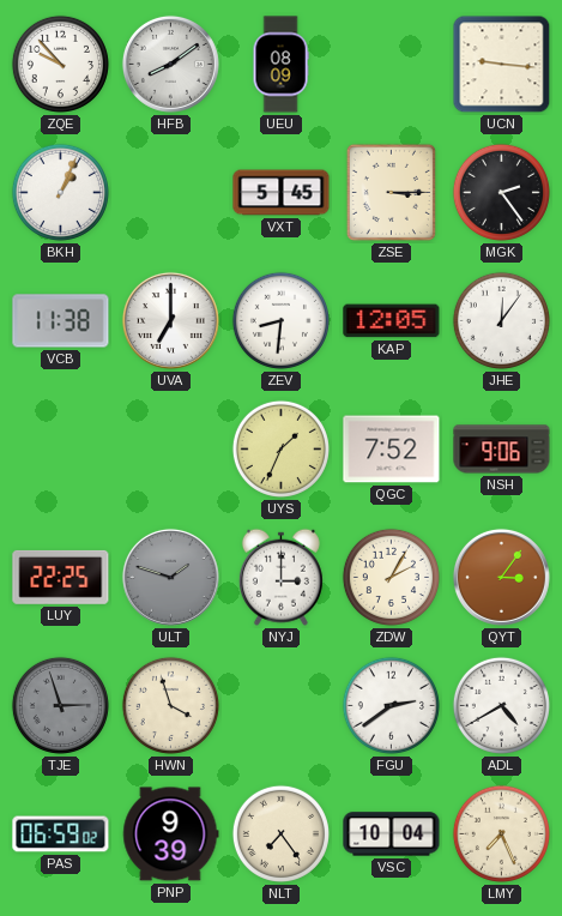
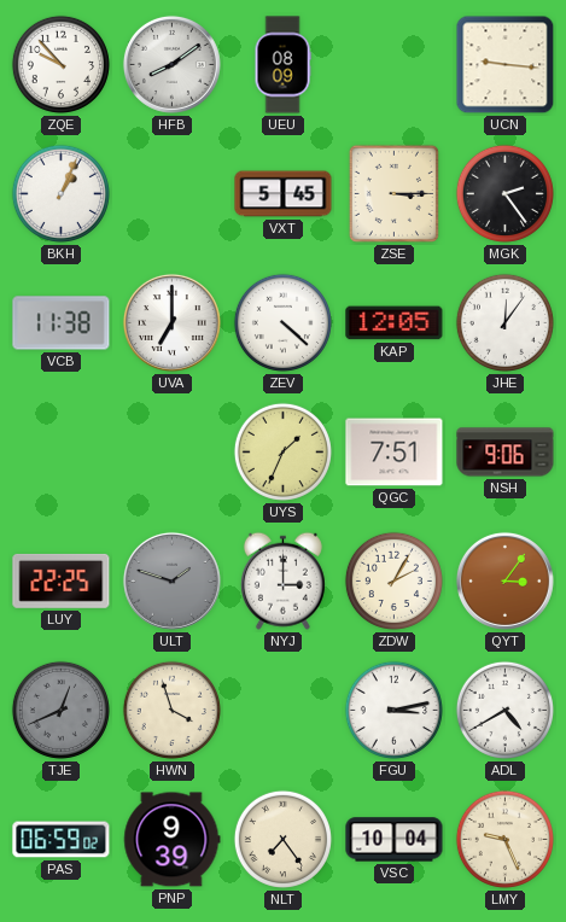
ZEV: 8:31 -> 4:22 (282, 322)
QGC: 7:52 -> 7:51 (395, 453)
TJE: 2:57 -> 12:41 (60, 710)
FGU: 2:39 -> 3:13 (393, 710)
LMY: 7:26 -> 9:26 (504, 839)
